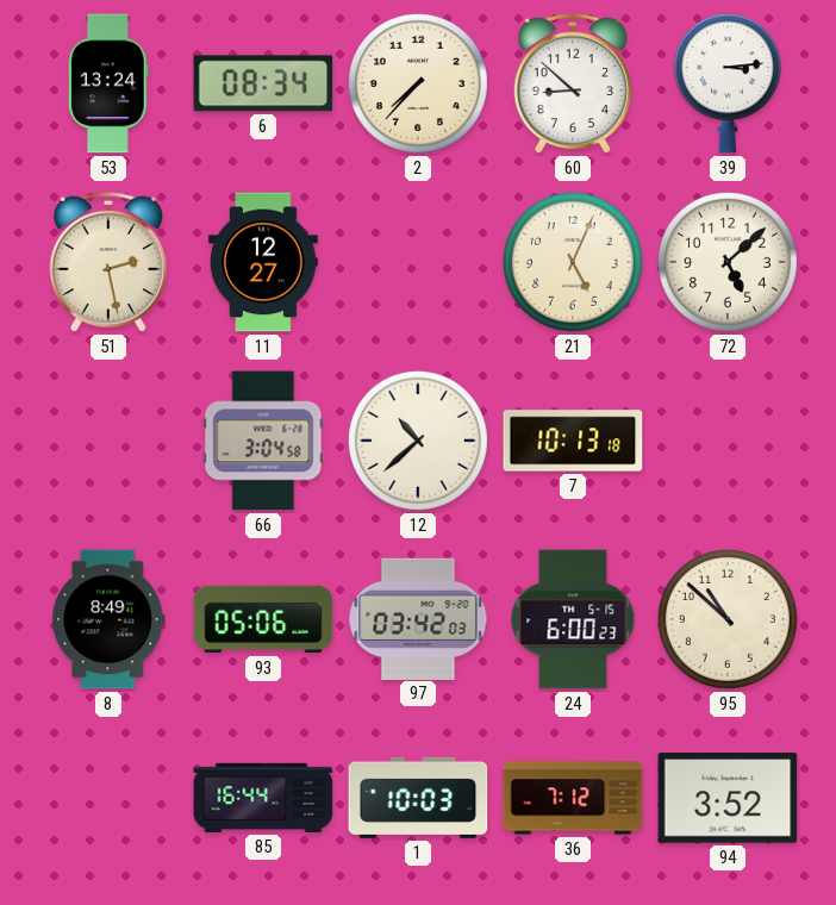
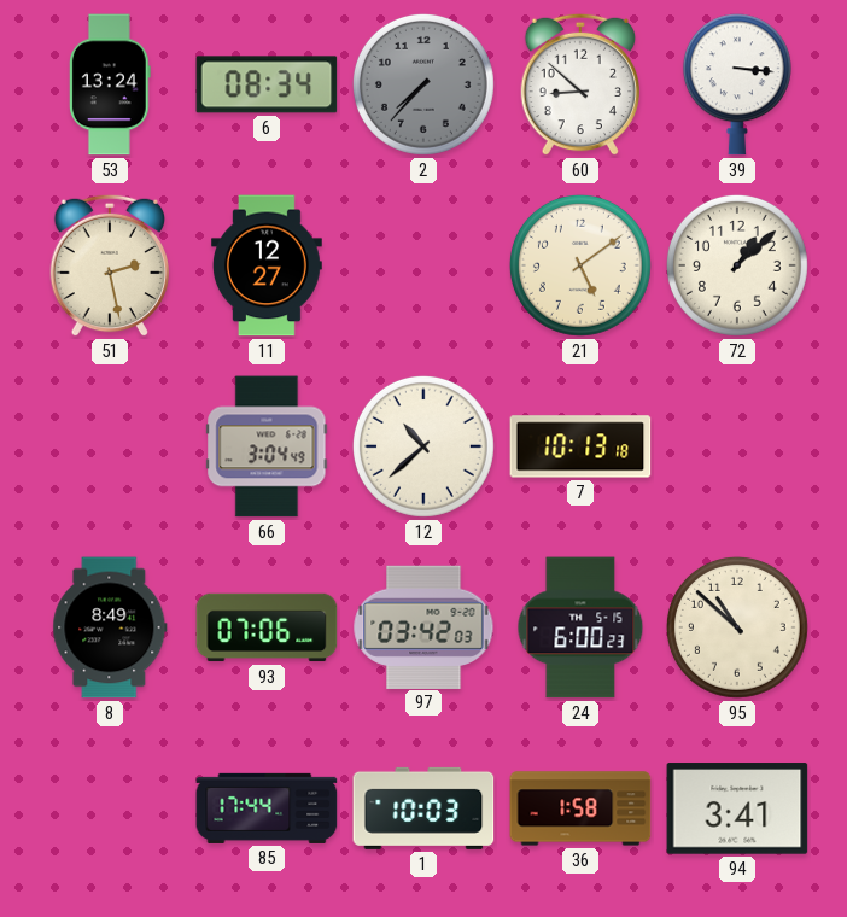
2 dial: cream -> grey (423, 84)
39: 3:14 -> 3:16 (737, 84)
21: 5:04 -> 5:09 (580, 265)
72: 5:08 -> 1:08 (737, 265)
66: 3:04:58 -> 3:04:49 (267, 446)
93: 05:06 -> 07:06 (267, 627)
85: 16:44 -> 17:44 (267, 808)
36: 7:12 -> 1:58 (580, 808)
94: 3:52 -> 3:41 (737, 808)
